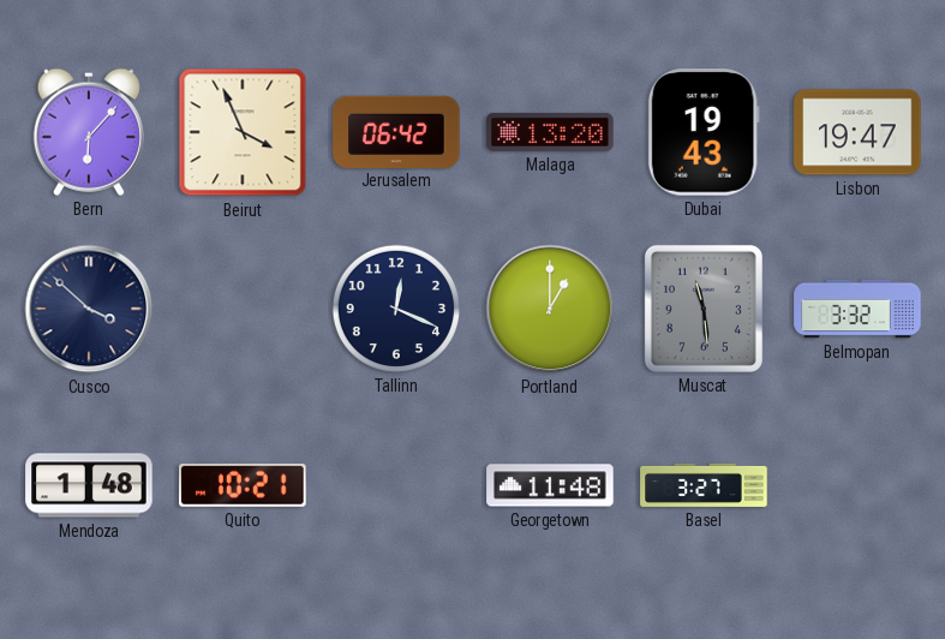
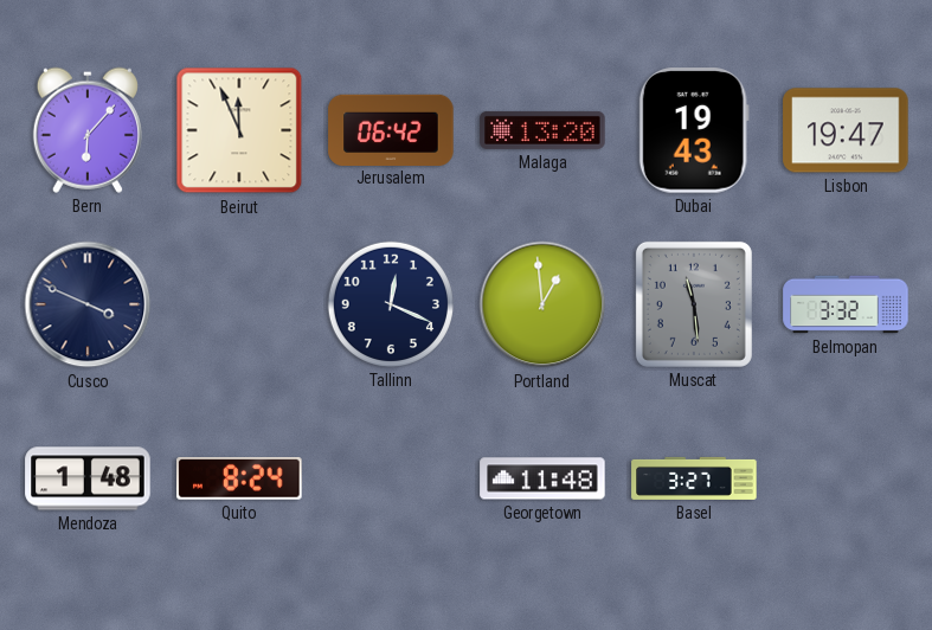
Beirut: 3:56 -> 11:56 (239, 130)
Cusco: 3:52 -> 3:49 (88, 304)
Portland: 1:00 -> 12:59 (542, 304)
Quito: 10:21 -> 8:24 (239, 478)
